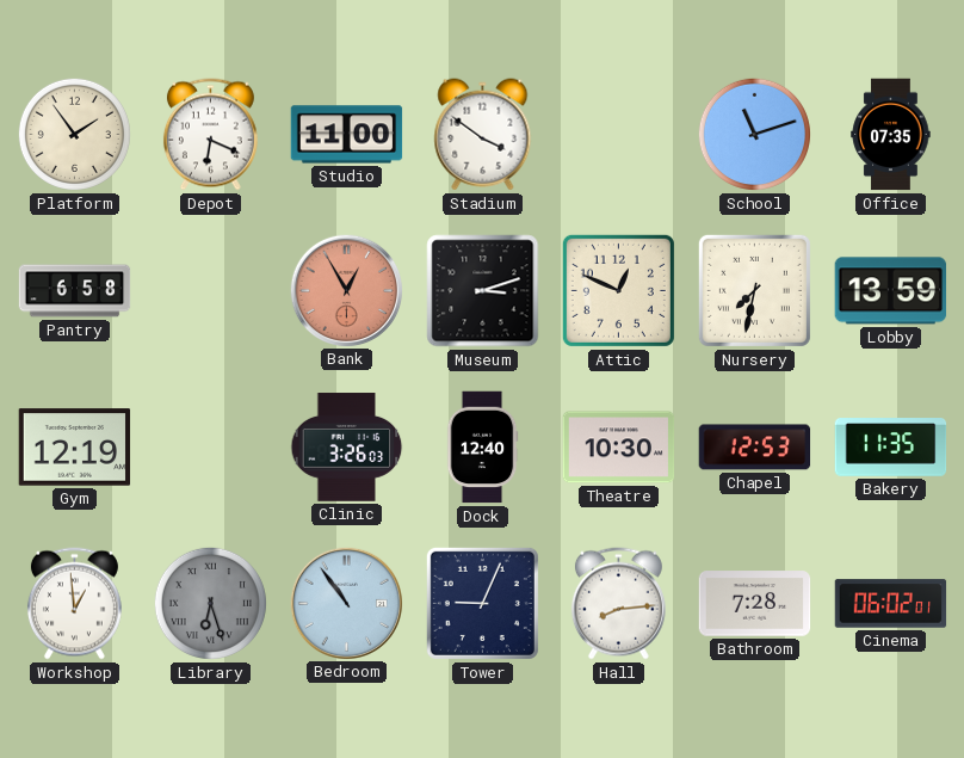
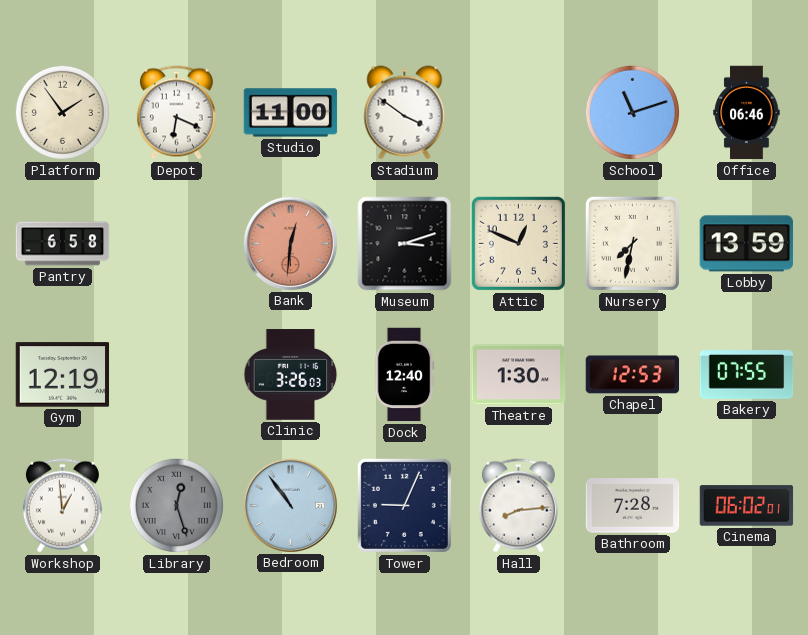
Office: 07:35 -> 06:46 (747, 113)
Bank: 12:55 -> 12:31 (290, 243)
Theatre: 10:30 -> 1:30 (519, 375)
Bakery: 11:35 -> 07:55 (747, 375)
Library: 6:27 -> 12:27 (176, 505)
